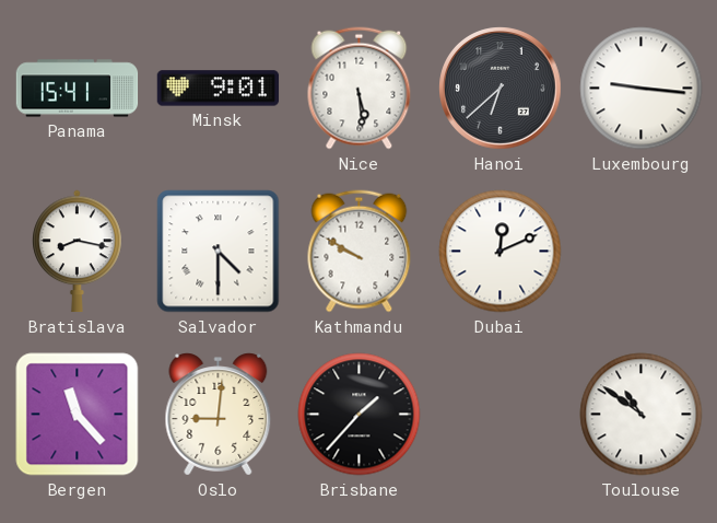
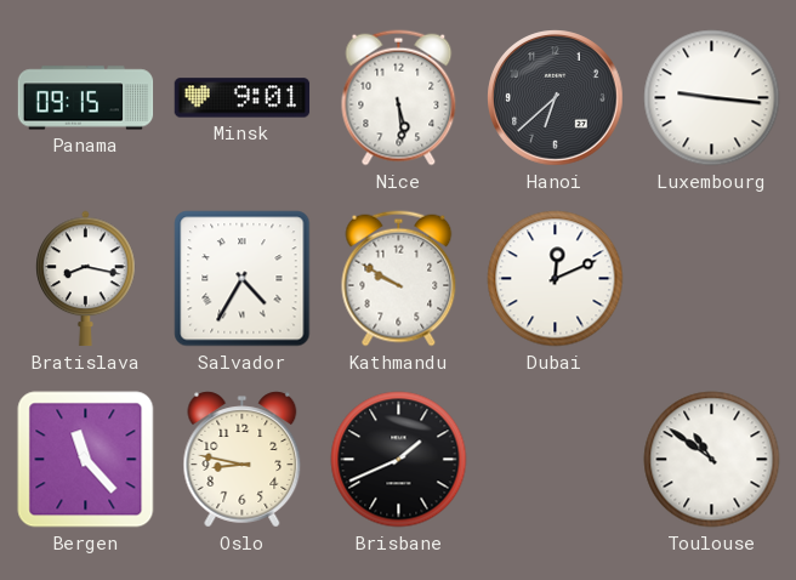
Panama: 15:41 -> 09:15 (86, 98)
Salvador: 4:30 -> 4:35 (243, 279)
Oslo: 9:01 -> 8:47 (243, 460)
Brisbane: 1:37 -> 1:41 (399, 460)
